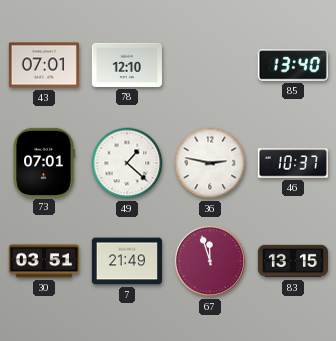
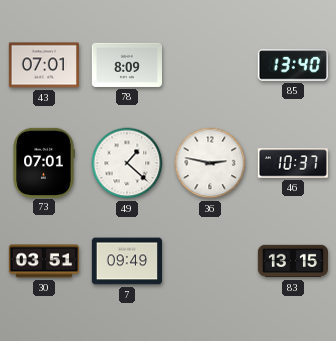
78: 12:10 -> 8:09 (126, 65)
7: 21:49 -> 09:49 (126, 261)
67: 11:57 -> none (210, 261)
